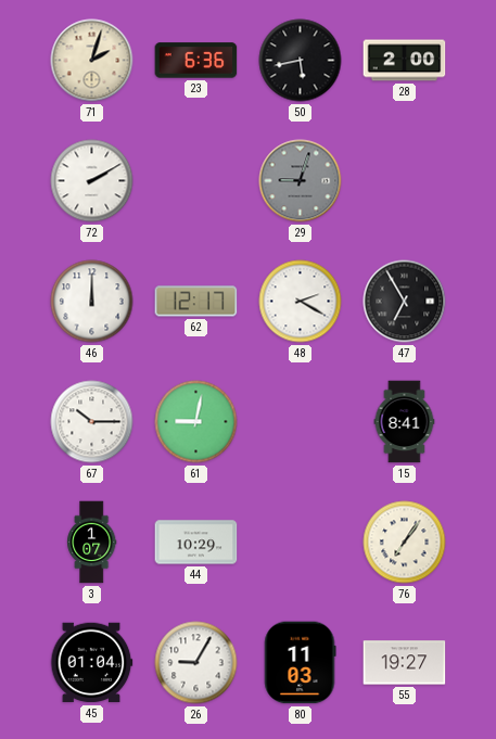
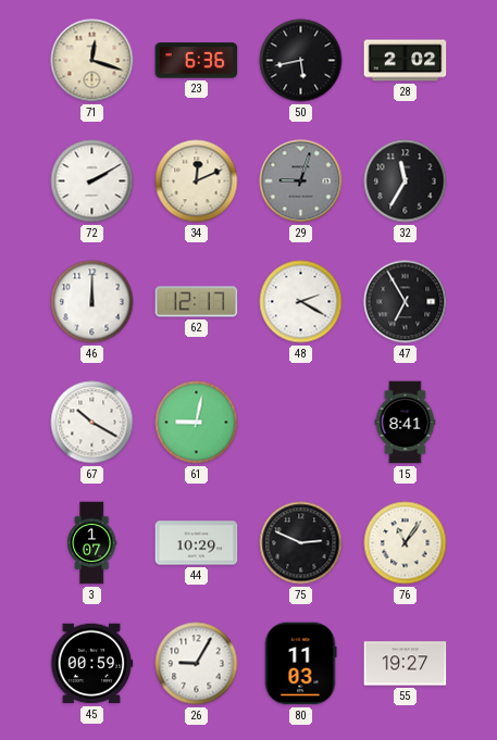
71: 2:03 -> 12:18 (92, 61)
28: 2:00 -> 2:02 (406, 61)
34: none -> 12:11 (197, 181)
32: none -> 11:35 (406, 181)
67: 10:15 -> 10:20 (92, 423)
75: none -> 2:49 (301, 543)
76: 7:06 -> 11:06 (406, 543)
45: 01:04 -> 00:59 (91, 664)
